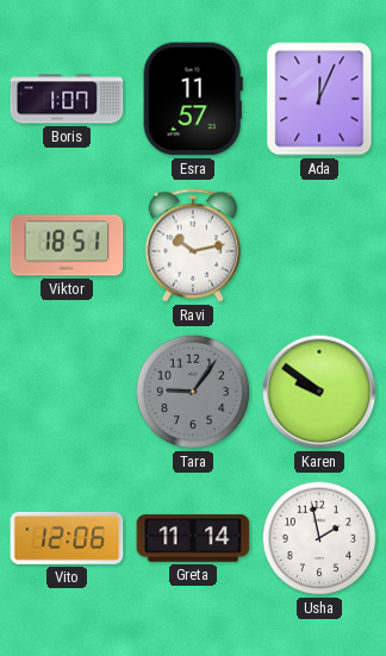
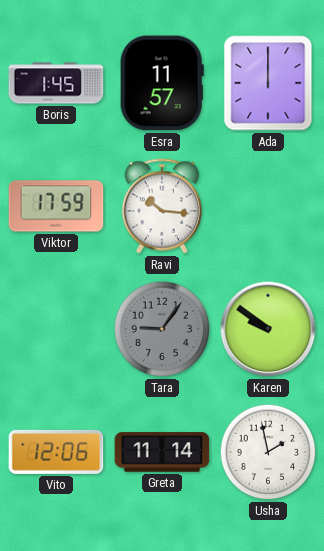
Boris: 1:07 -> 1:45 (56, 83)
Ada: 12:04 -> 12:00 (268, 83)
Viktor: 18:51 -> 17:59 (56, 206)
Ravi: 10:13 -> 10:16 (161, 206)
